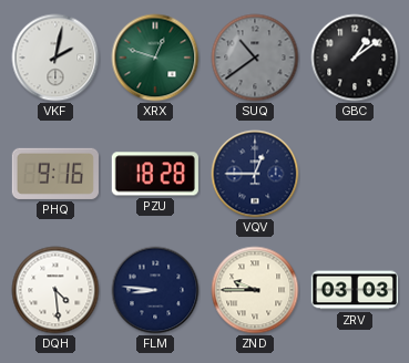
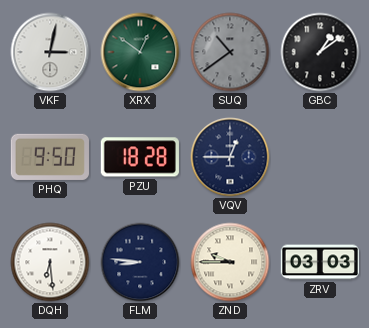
VKF: 2:02 -> 3:02 (50, 52)
XRX: 12:48 -> 12:51 (140, 52)
PHQ: 9:16 -> 9:50 (50, 157)
DQH: 4:29 -> 6:29 (50, 262)
